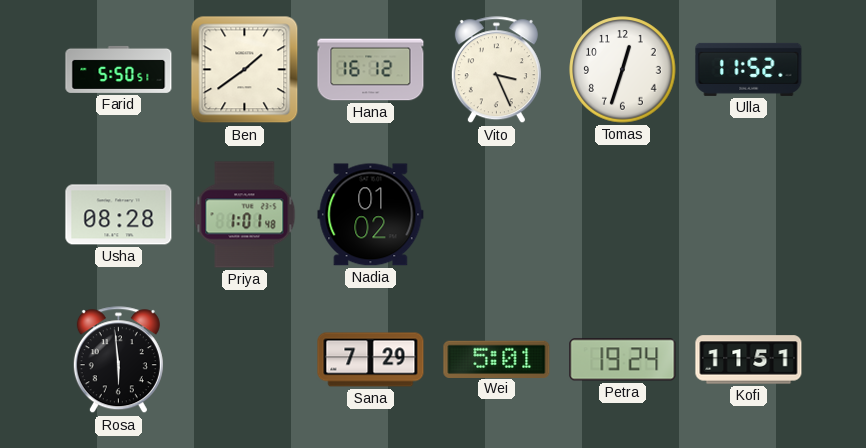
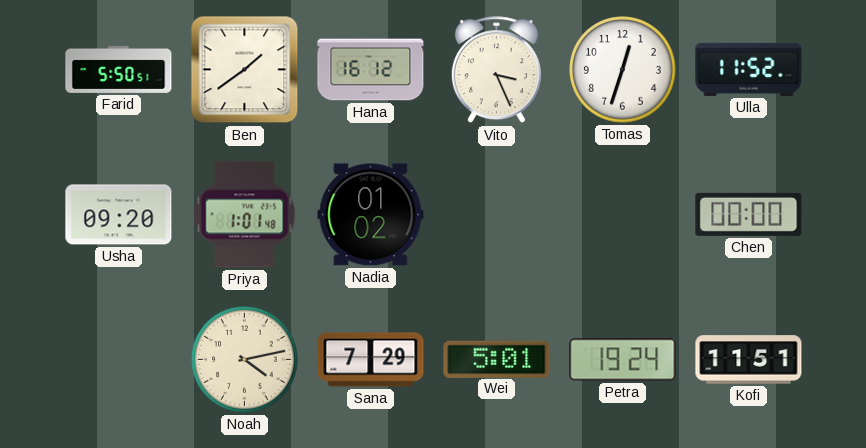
Usha: 08:28 -> 09:20 (119, 215)
Chen: none -> 00:00 (749, 214)
Rosa: 5:59 -> none (118, 360)
Noah: none -> 4:13 (245, 360)
